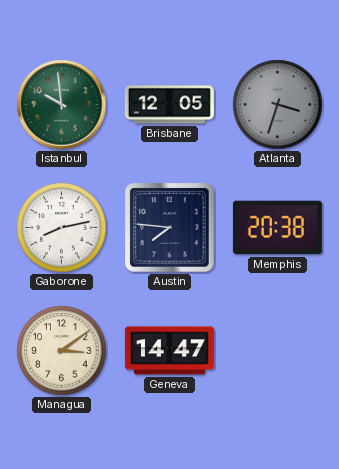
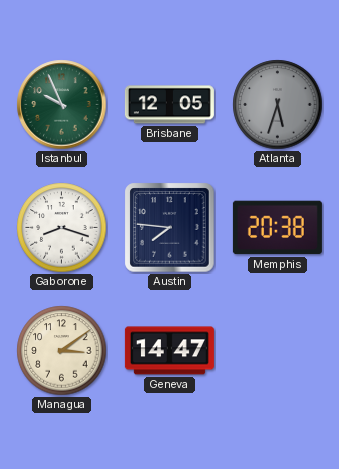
Istanbul: 9:59 -> 9:56 (62, 105)
Atlanta: 3:33 -> 5:33 (278, 105)
Gaborone: 8:13 -> 8:18 (62, 228)
